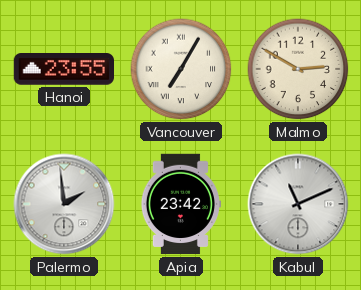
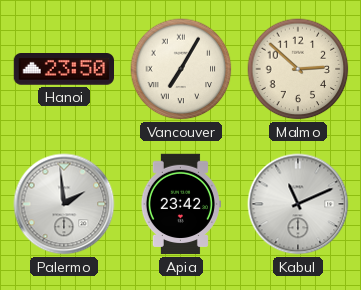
Hanoi: 23:55 -> 23:50 (63, 70)
Malmo: 2:50 -> 2:52 (298, 69)
